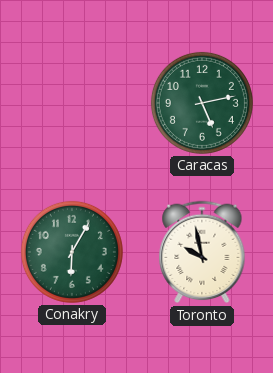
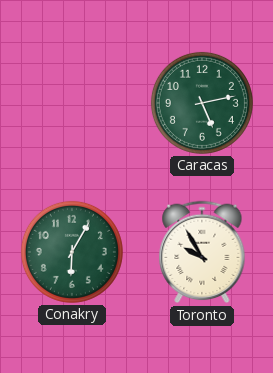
Toronto: 9:58 -> 9:55 (202, 252)
